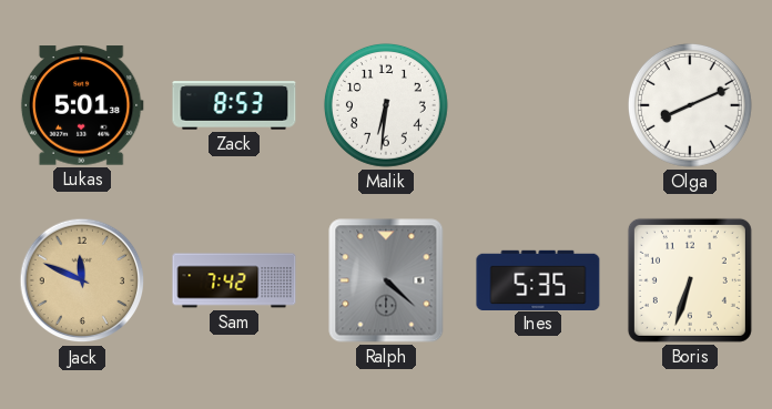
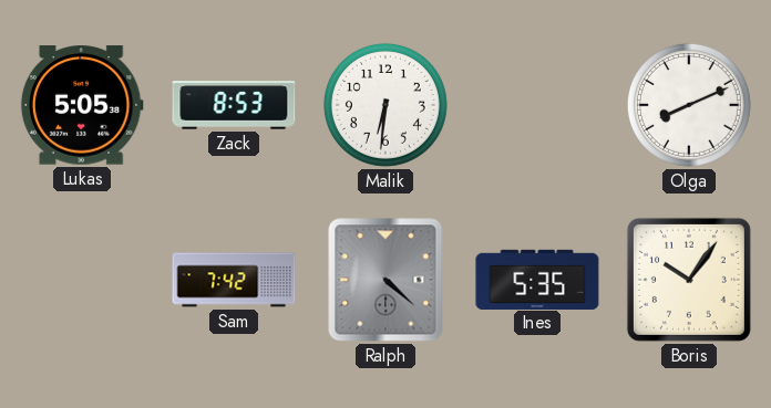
Lukas: 5:01 -> 5:05 (82, 105)
Jack: 11:49 -> none (82, 280)
Boris: 6:33 -> 10:06 (689, 280)
